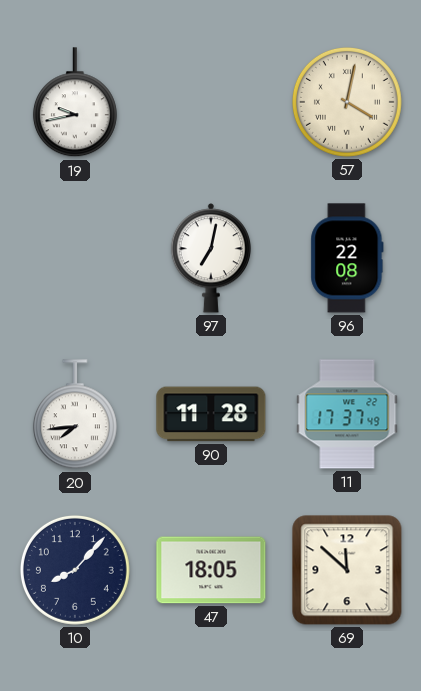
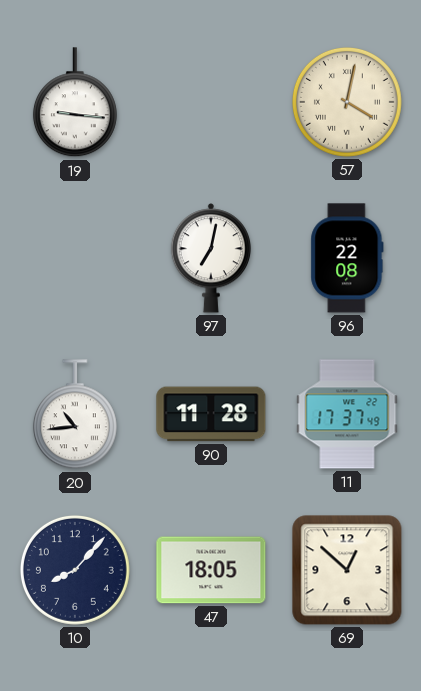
19: 9:43 -> 9:16 (75, 103)
20: 7:44 -> 10:44 (75, 415)
69: 11:52 -> 12:52 (347, 570)
